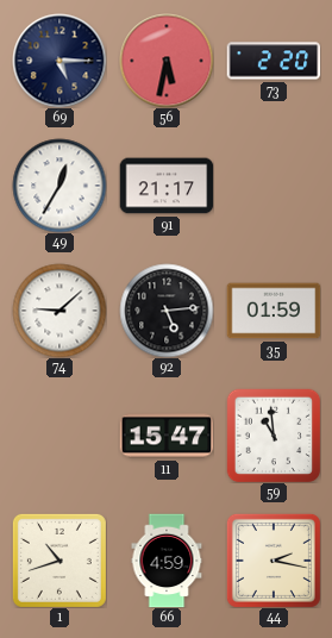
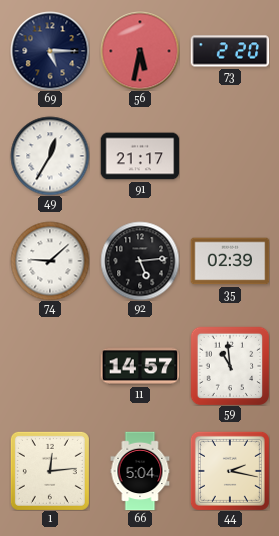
35: 01:59 -> 02:39 (230, 261)
11: 15:47 -> 14:57 (140, 366)
1: 10:42 -> 12:14 (50, 471)
66: 4:59 -> 5:04 (140, 471)
